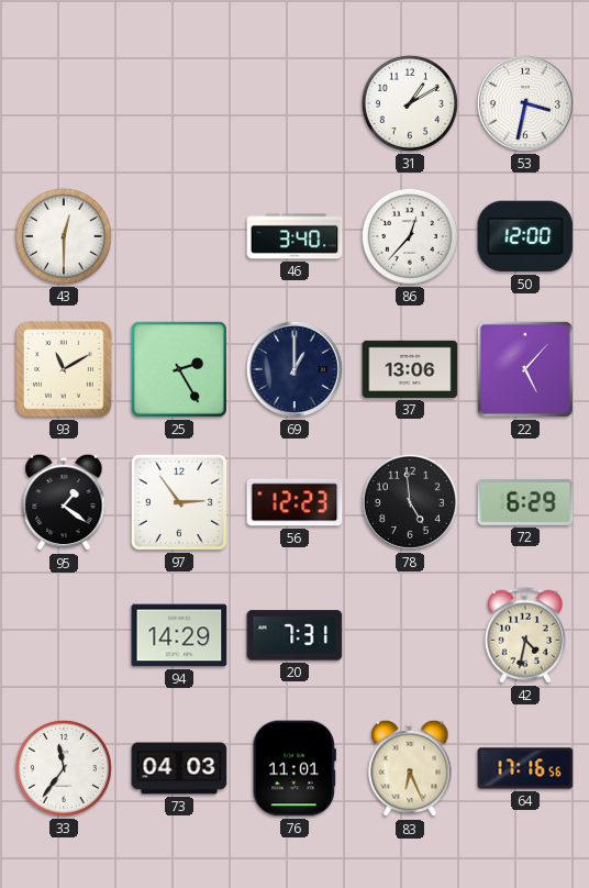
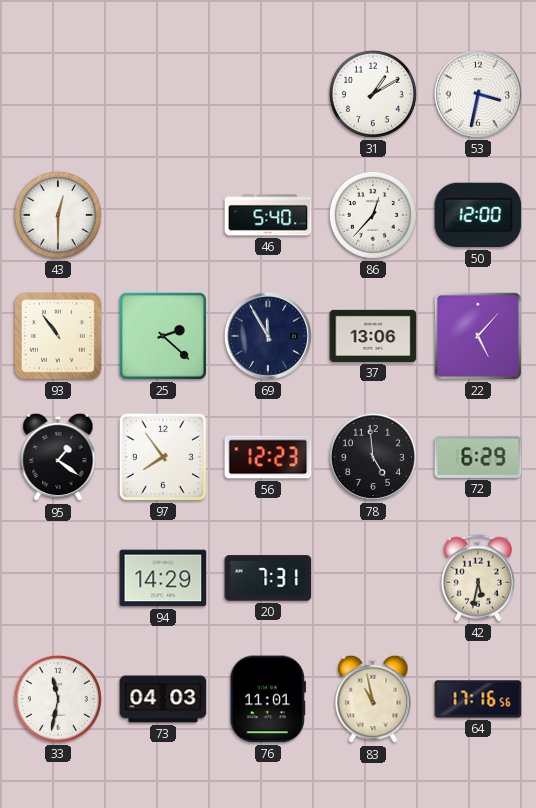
46: 3:40 -> 5:40 (268, 215)
93: 11:10 -> 10:54 (59, 337)
25: 2:25 -> 2:22 (163, 336)
69: 1:00 -> 11:55 (268, 336)
97: 2:54 -> 7:54 (163, 457)
42: 4:32 -> 5:32 (477, 578)
33: 11:36 -> 11:32 (58, 699)
83: 6:26 -> 10:58 (373, 699)
